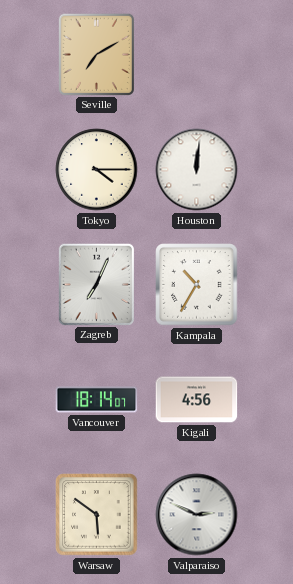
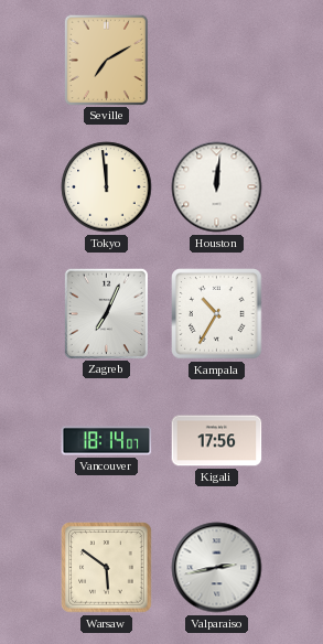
Tokyo: 4:15 -> 11:59 (107, 187)
Kigali: 4:56 -> 17:56 (217, 441)
Valparaiso: 2:49 -> 2:43 (217, 568)
